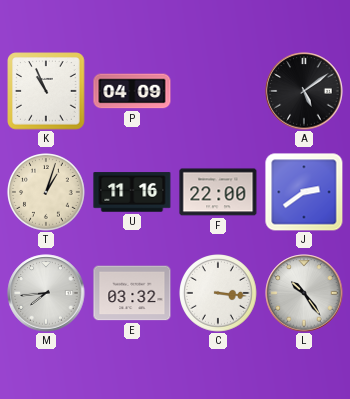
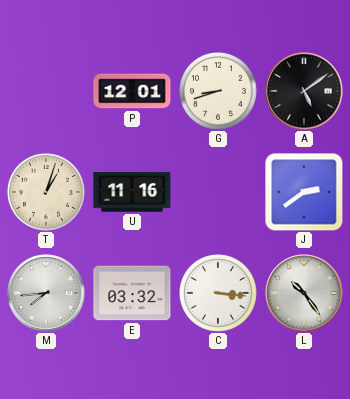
K: 10:56 -> none (46, 91)
P: 04:09 -> 12:01 (132, 91)
G: none -> 8:42 (219, 92)
F: 22:00 -> none (218, 192)
